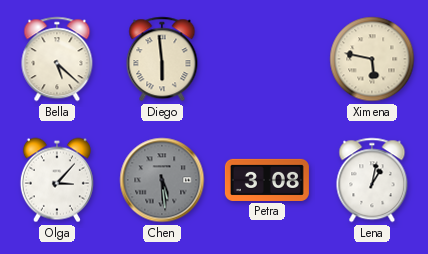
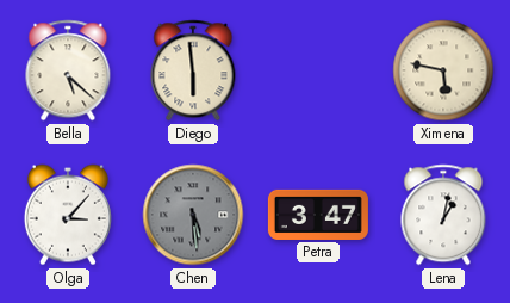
Petra: 3:08 -> 3:47 (318, 215)
